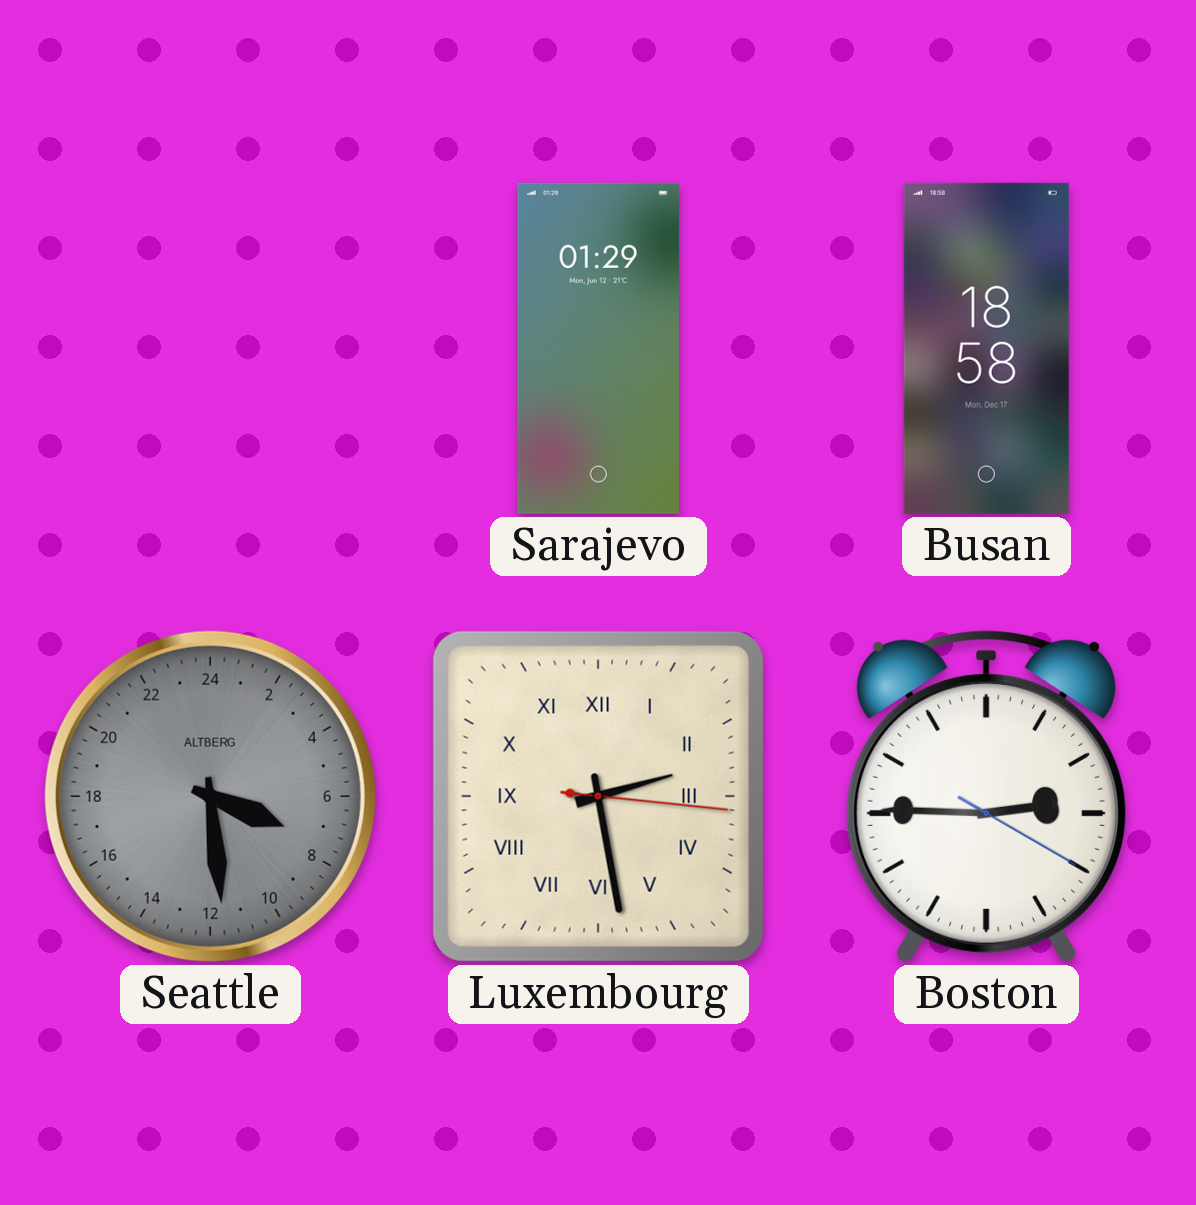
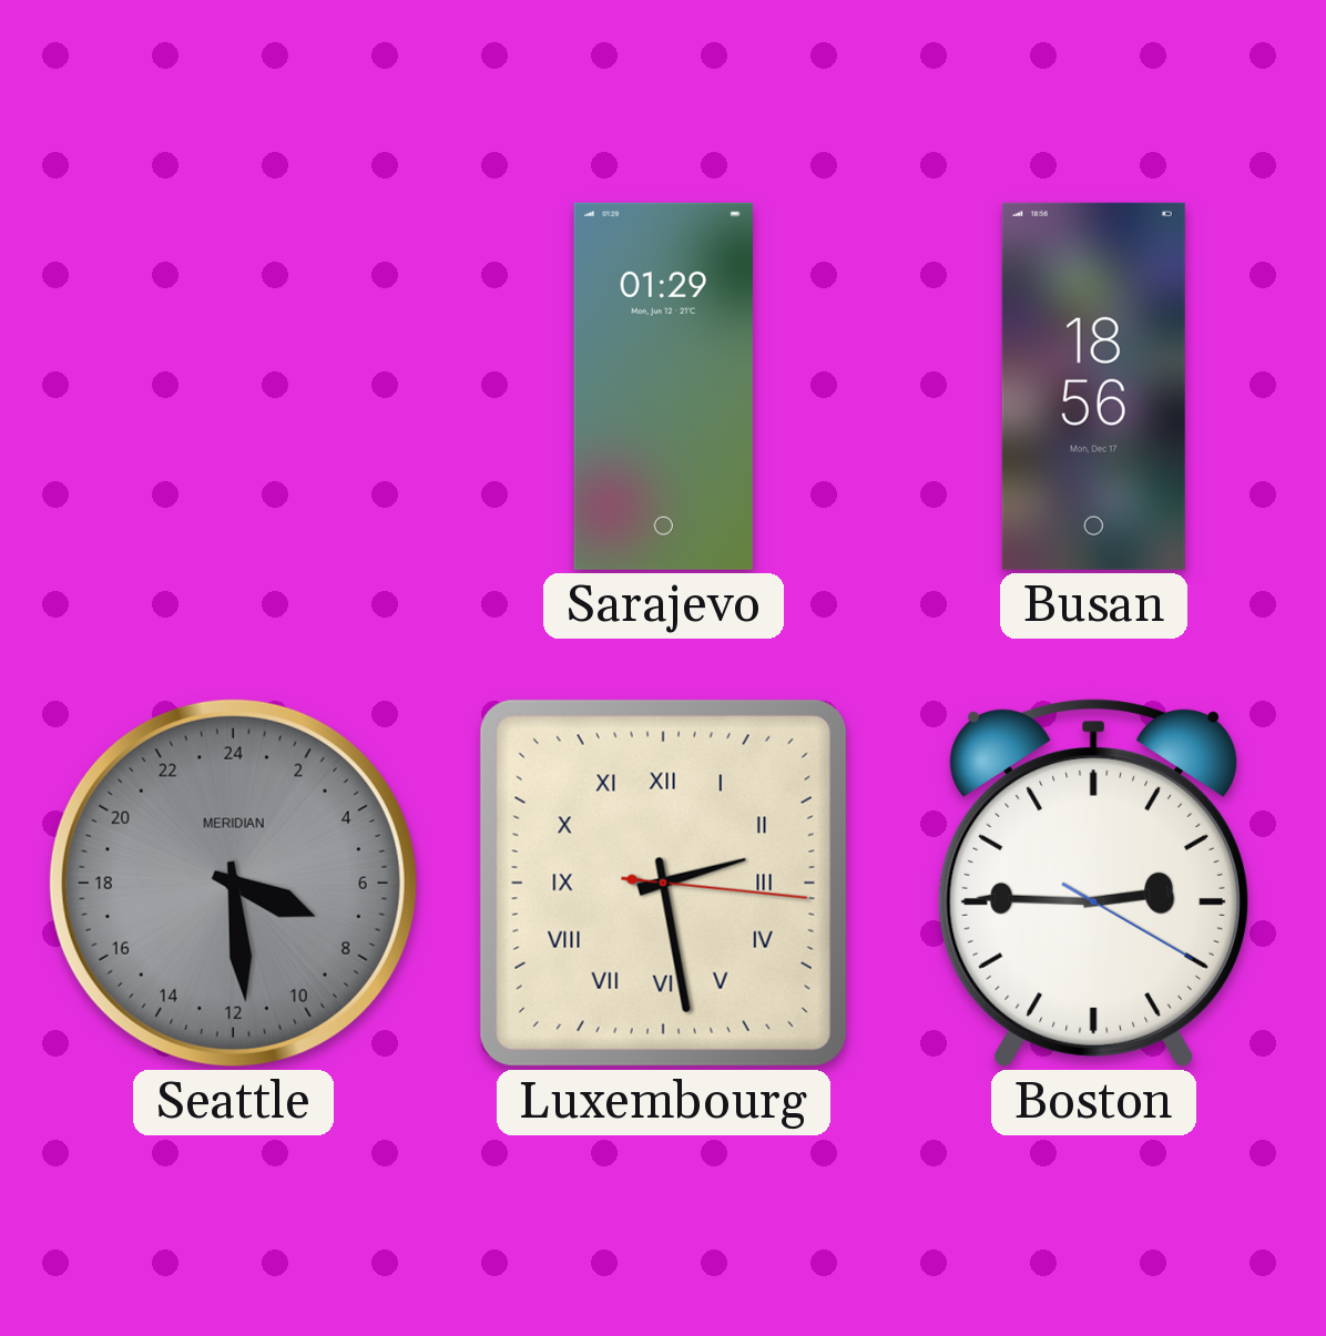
Busan: 18:58 -> 18:56 (1093, 386)
Seattle brand: ALTBERG -> MERIDIAN (233, 883)
